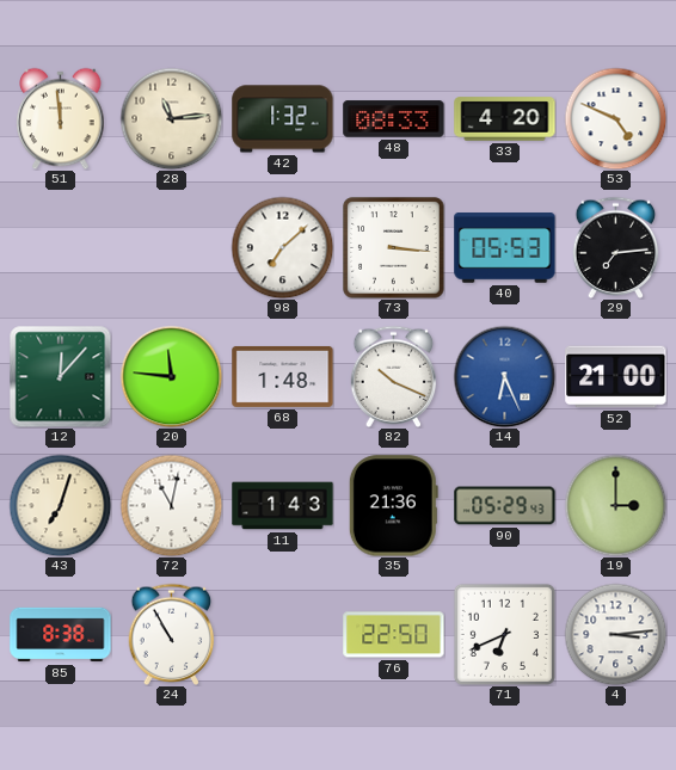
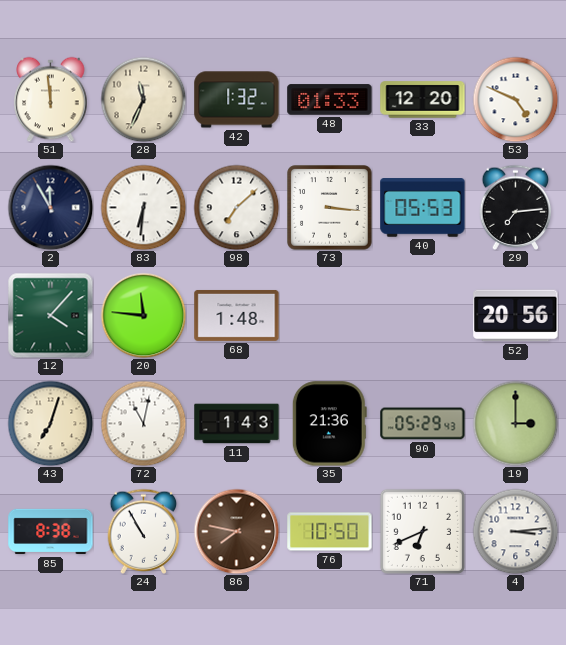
28: 11:14 -> 11:34 (143, 99)
48: 08:33 -> 01:33 (330, 100)
33: 4:20 -> 12:20 (423, 100)
2: none -> 11:55 (50, 207)
83: none -> 6:31 (143, 207)
12: 12:07 -> 4:07 (50, 315)
82: 10:19 -> none (394, 376)
14: 6:26 -> none (504, 376)
52: 21:00 -> 20:56 (516, 316)
86: none -> 7:47 (236, 531)
76: 22:50 -> 10:50 (330, 532)
